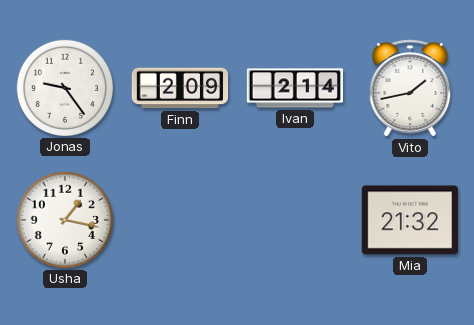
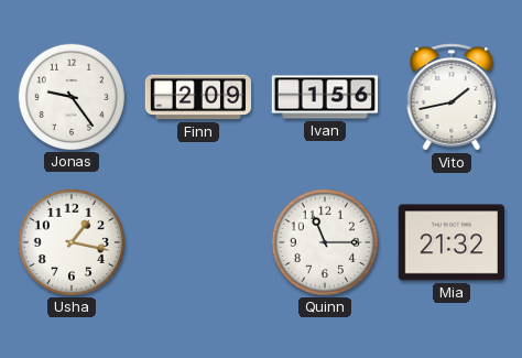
Ivan: 2:14 -> 1:56 (325, 97)
Quinn: none -> 11:15 (324, 241)
